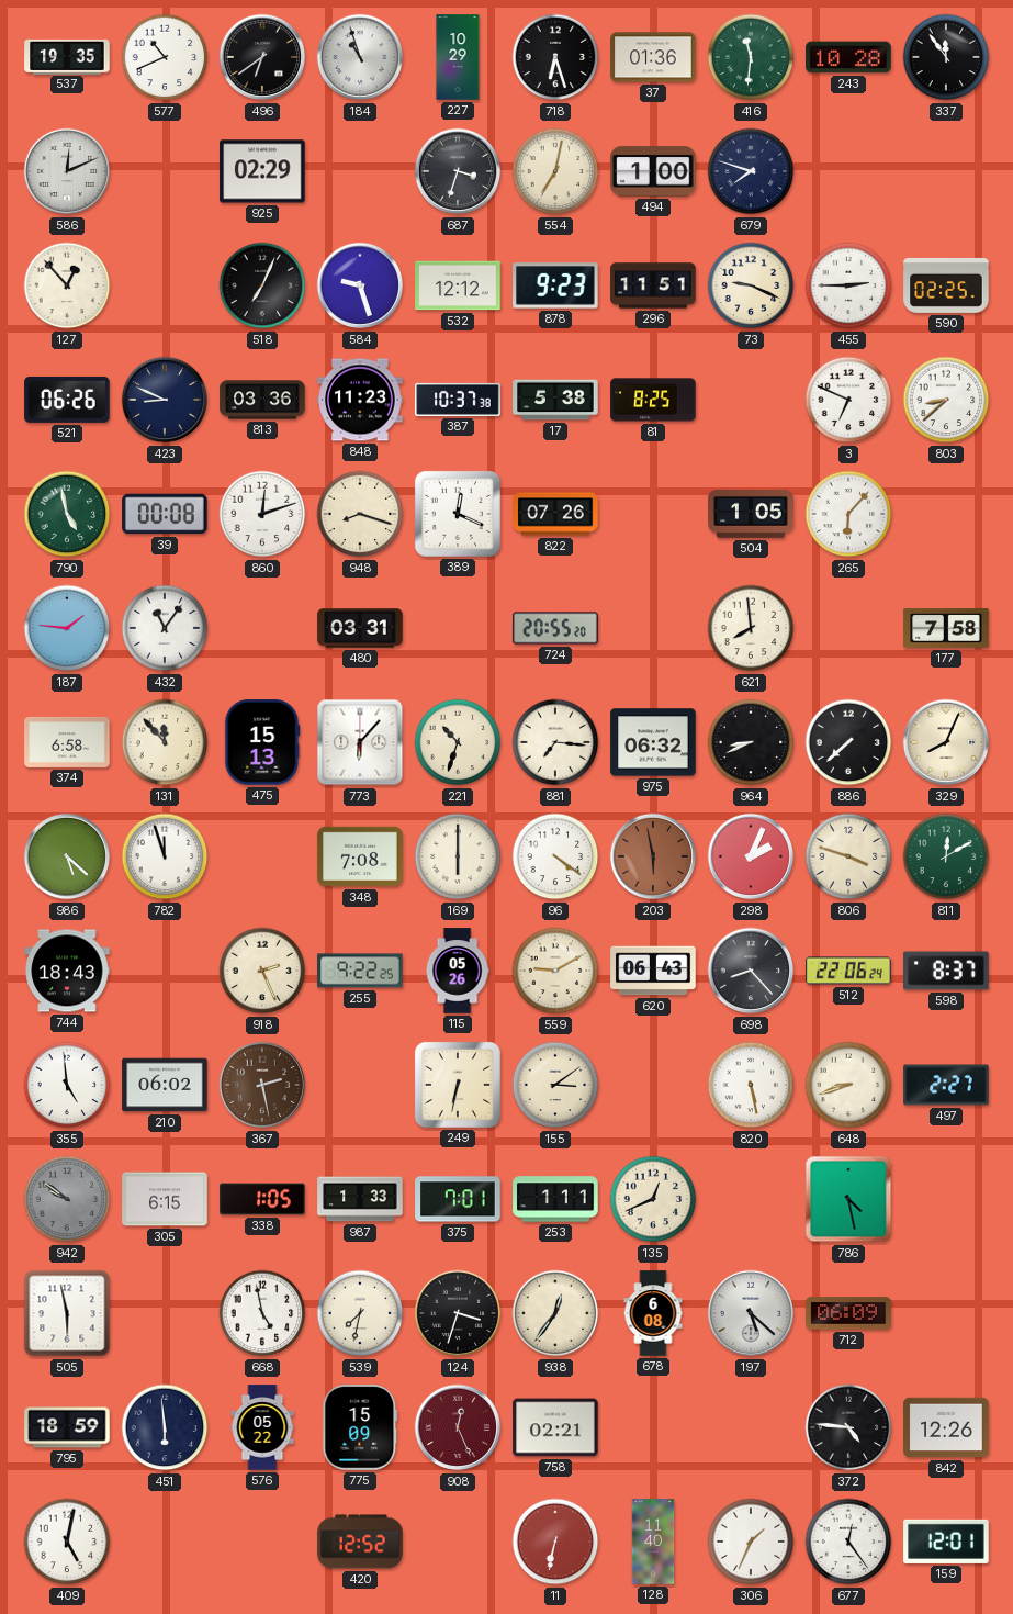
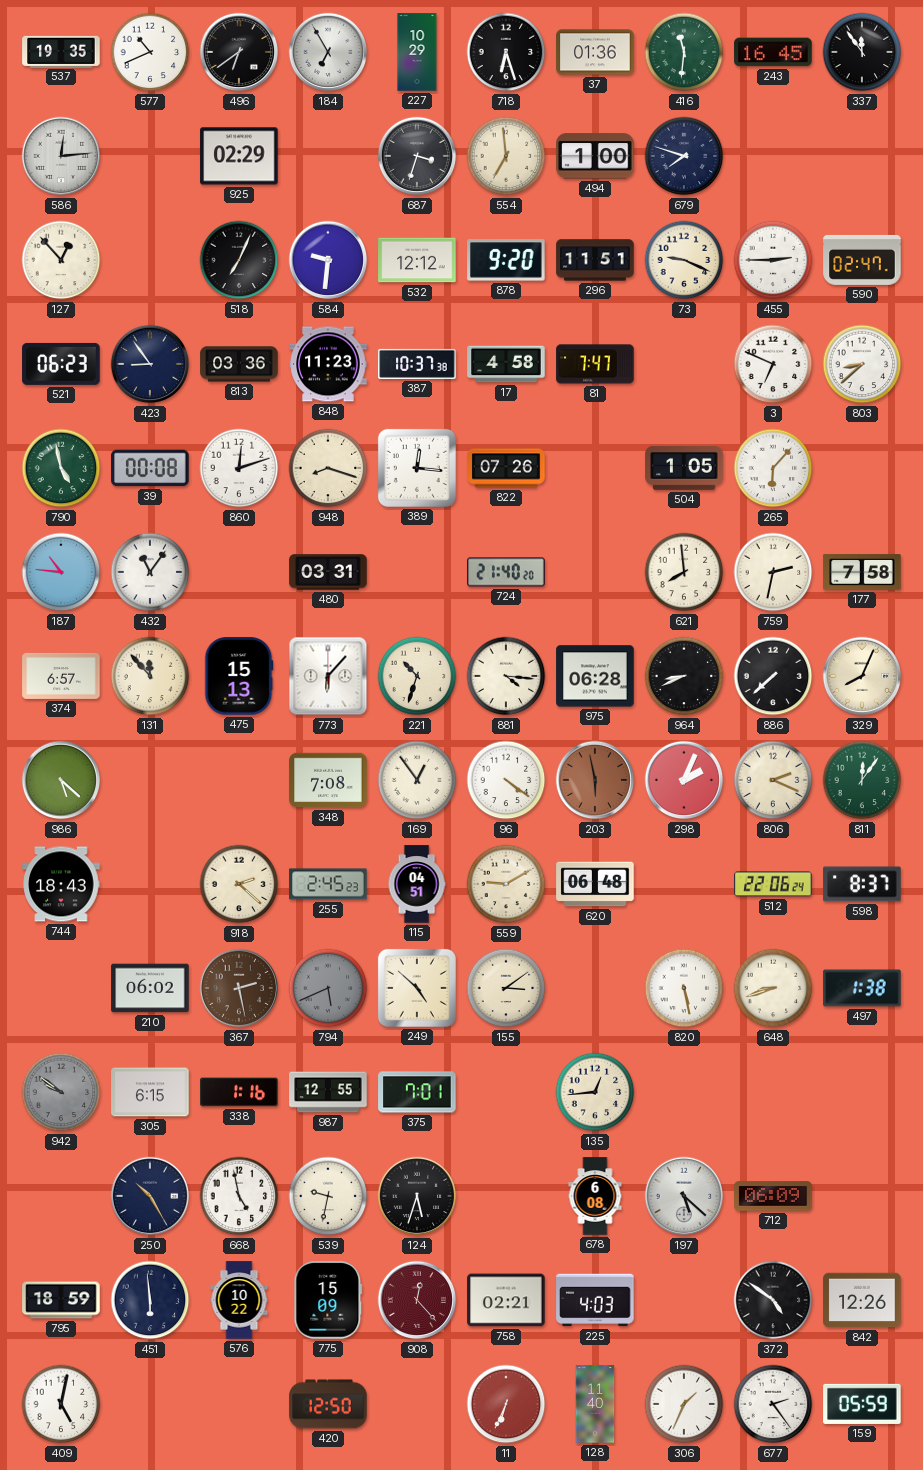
184: 10:57 -> 6:55 (328, 52)
243: 10:28 -> 16:45 (773, 52)
586: 12:11 -> 12:14 (61, 156)
554: 7:02 -> 6:59 (506, 156)
584: 9:27 -> 9:31 (328, 260)
878: 9:23 -> 9:20 (506, 260)
590: 02:25 -> 02:47 (862, 260)
521: 06:26 -> 06:23 (61, 364)
423: 8:49 -> 8:54 (150, 364)
17: 5:38 -> 4:58 (506, 364)
81: 8:25 -> 7:47 (595, 364)
389: 12:19 -> 12:16 (417, 468)
187: 1:46 -> 10:46 (61, 572)
724: 20:55 -> 21:40 (506, 572)
759: none -> 2:32 (773, 572)
374: 6:58 -> 6:57 (61, 676)
881: 7:16 -> 4:16 (506, 676)
975: 06:32 -> 06:28 (595, 676)
782: 11:57 -> none (165, 856)
169: 6:00 -> 12:54 (417, 780)
806: 3:48 -> 2:19 (773, 780)
811: 12:10 -> 12:06 (862, 780)
918: 2:26 -> 2:22 (239, 884)
255: 9:22 -> 2:45 (328, 884)
115: 05:26 -> 04:51 (417, 884)
620: 06:43 -> 06:48 (595, 884)
698: 8:23 -> none (751, 971)
355: 4:59 -> none (67, 1085)
794: none -> 5:41 (328, 988)
249: 6:32 -> 4:52 (417, 988)
497: 2:27 -> 1:38 (862, 988)
338: 1:05 -> 1:16 (239, 1092)
987: 1:33 -> 12:55 (328, 1092)
253: 1:11 -> none (555, 1199)
135: 12:41 -> 12:44 (595, 1092)
786: 4:28 -> none (848, 1199)
505: 5:58 -> none (67, 1313)
250: none -> 10:25 (150, 1196)
539: 7:32 -> 9:32 (328, 1196)
124: 3:33 -> 5:33 (417, 1196)
938: 12:36 -> none (555, 1313)
576: 05:22 -> 10:22 (239, 1300)
908: 12:26 -> 12:23 (417, 1300)
225: none -> 4:03 (595, 1300)
372: 4:46 -> 4:51 (773, 1300)
420: 12:52 -> 12:50 (328, 1404)
11: 6:32 -> 6:34 (506, 1404)
677: 12:24 -> 2:24 (773, 1404)
159: 12:01 -> 05:59 (862, 1404)
